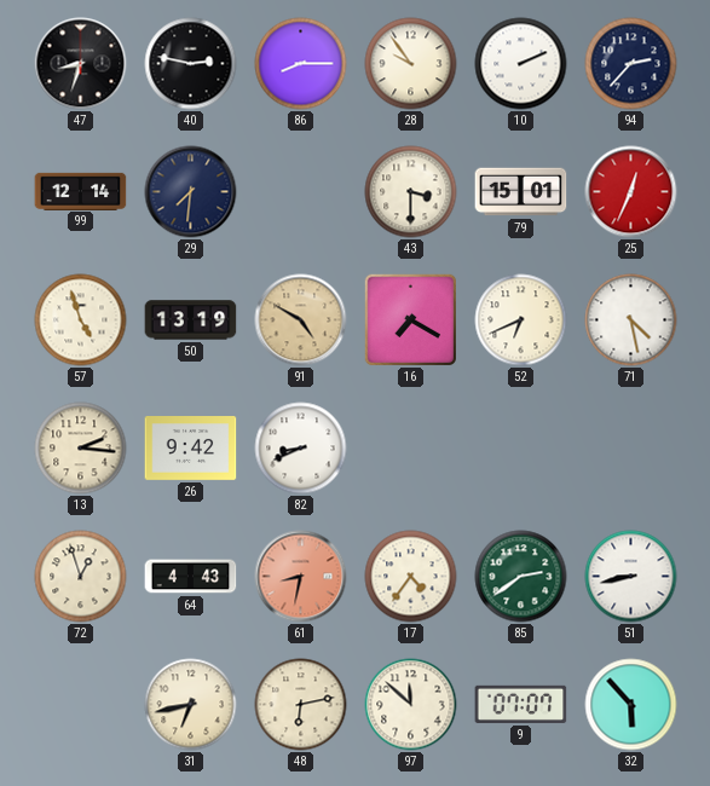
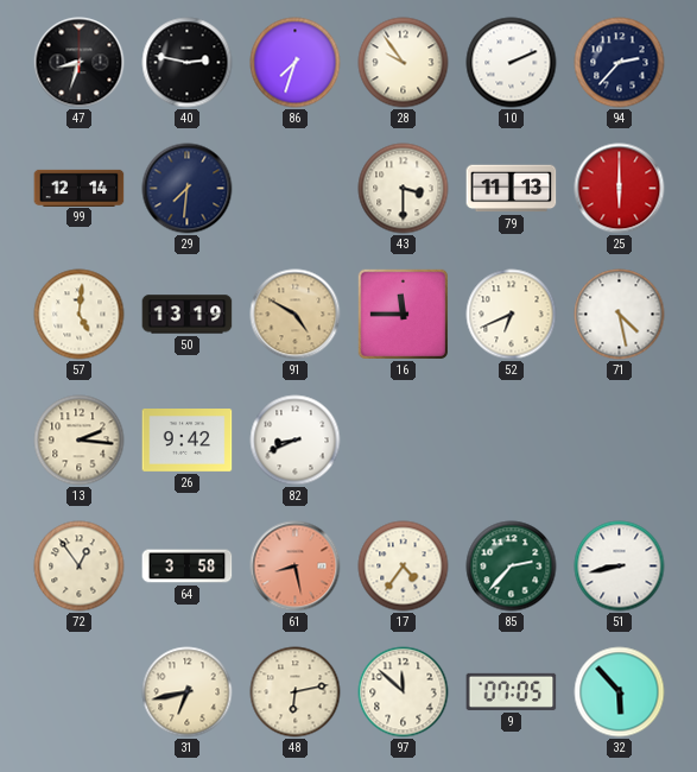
86: 8:15 -> 7:33 (296, 63)
79: 15:01 -> 11:13 (512, 189)
25: 12:34 -> 6:00 (620, 189)
57: 4:57 -> 5:01 (80, 315)
16: 7:20 -> 11:45 (403, 314)
72: 12:57 -> 12:54 (80, 567)
64: 4:43 -> 3:58 (188, 567)
61: 8:32 -> 8:28 (296, 567)
85: 2:39 -> 2:37 (512, 567)
9: 07:07 -> 07:05 (512, 691)
